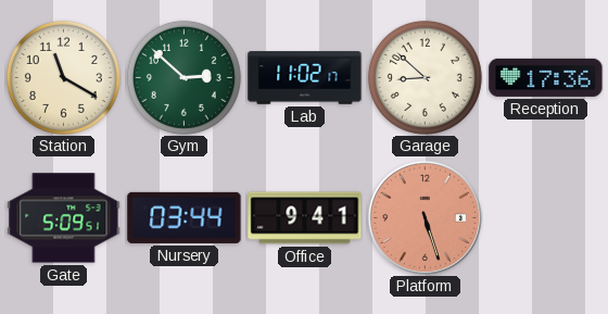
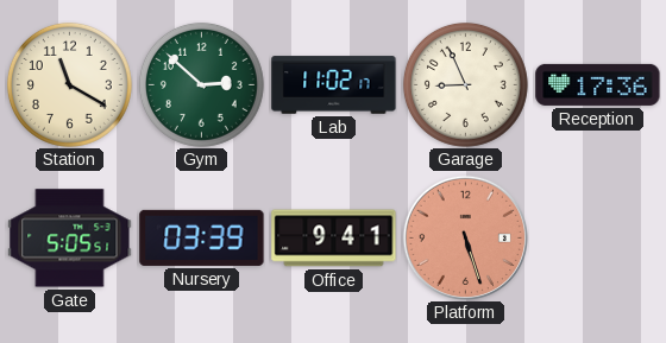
Garage: 8:52 -> 8:56 (465, 84)
Gate: 5:09 -> 5:05 (70, 239)
Nursery: 03:44 -> 03:39 (202, 237)
